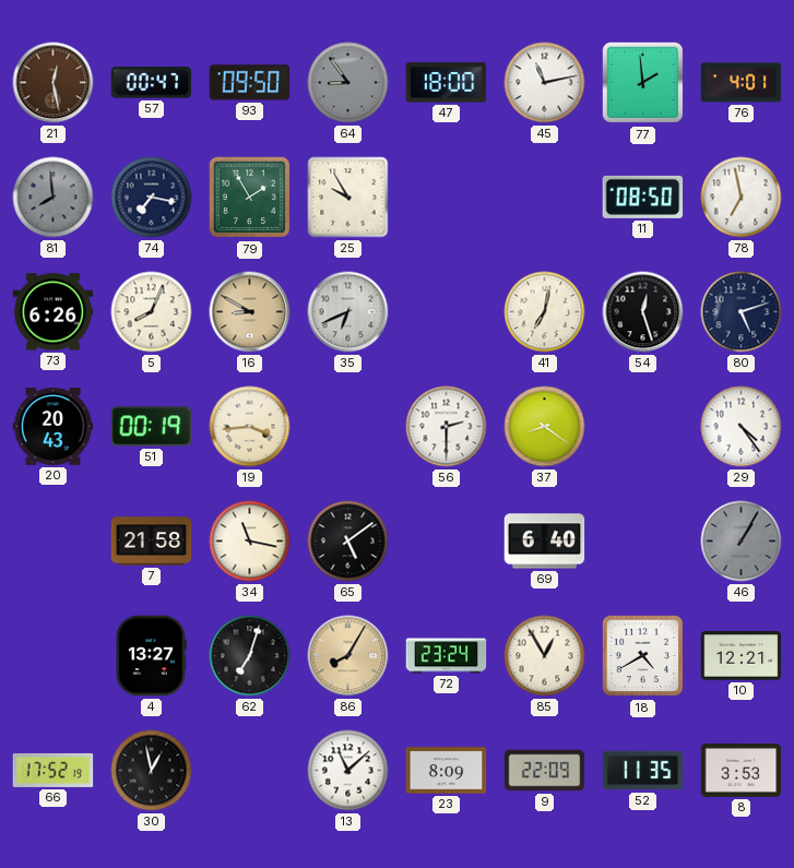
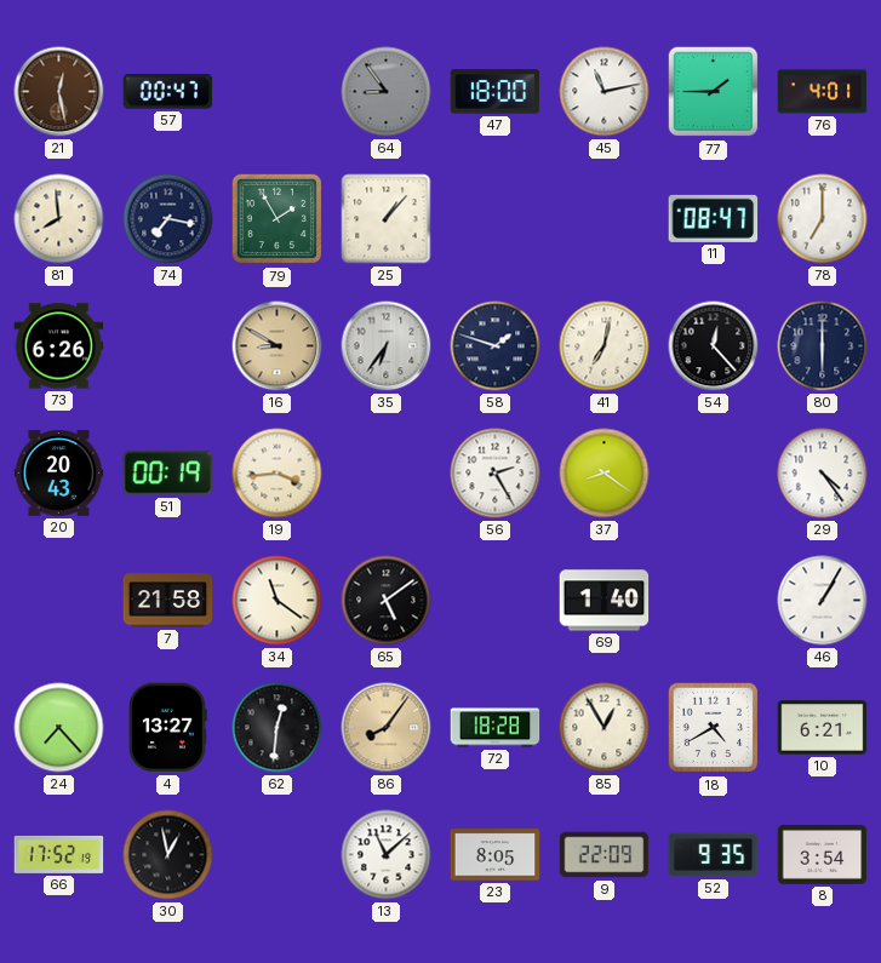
93: 09:50 -> none (250, 83)
77: 1:59 -> 1:45 (714, 92)
81 dial: grey -> cream (59, 219)
25: 9:55 -> 1:07 (387, 219)
11: 08:50 -> 08:47 (714, 218)
78: 6:58 -> 7:00 (823, 219)
5: 8:04 -> none (152, 312)
35: 6:41 -> 6:36 (387, 346)
58: none -> 1:48 (496, 346)
54: 12:27 -> 12:23 (714, 346)
80: 5:12 -> 6:00 (823, 346)
56: 2:30 -> 2:25 (496, 474)
34: 11:17 -> 11:21 (278, 601)
69: 6:40 -> 1:40 (605, 601)
46 dial: grey -> white (823, 601)
24: none -> 7:23 (59, 728)
62: 7:03 -> 12:31 (278, 728)
86: 8:05 -> 8:06 (387, 728)
72: 23:24 -> 18:28 (496, 728)
10: 12:21 -> 6:21 (823, 728)
23: 8:09 -> 8:05 (496, 855)
52: 11:35 -> 9:35 (714, 855)
8: 3:53 -> 3:54 (823, 855)
